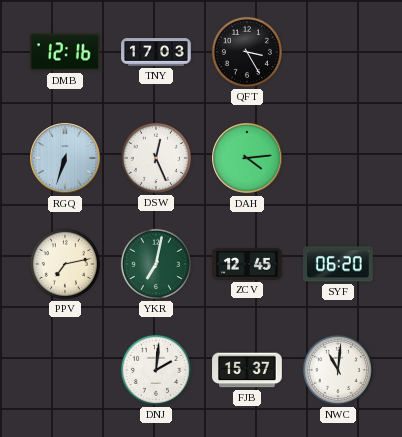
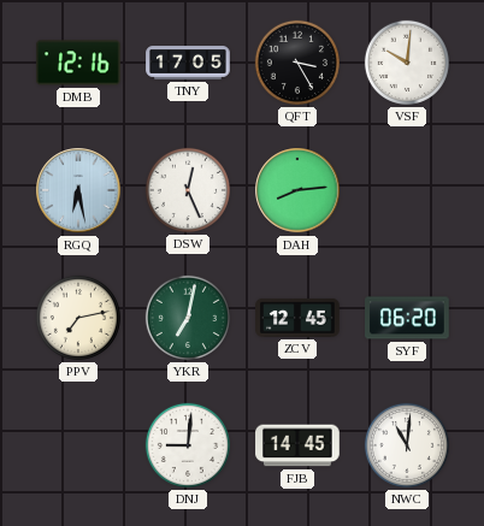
TNY: 17:03 -> 17:05 (188, 63)
VSF: none -> 10:01 (407, 63)
RGQ: 6:33 -> 6:28 (78, 190)
DAH: 4:14 -> 8:14 (297, 190)
DNJ: 2:01 -> 9:01 (188, 445)
FJB: 15:37 -> 14:45 (297, 445)
